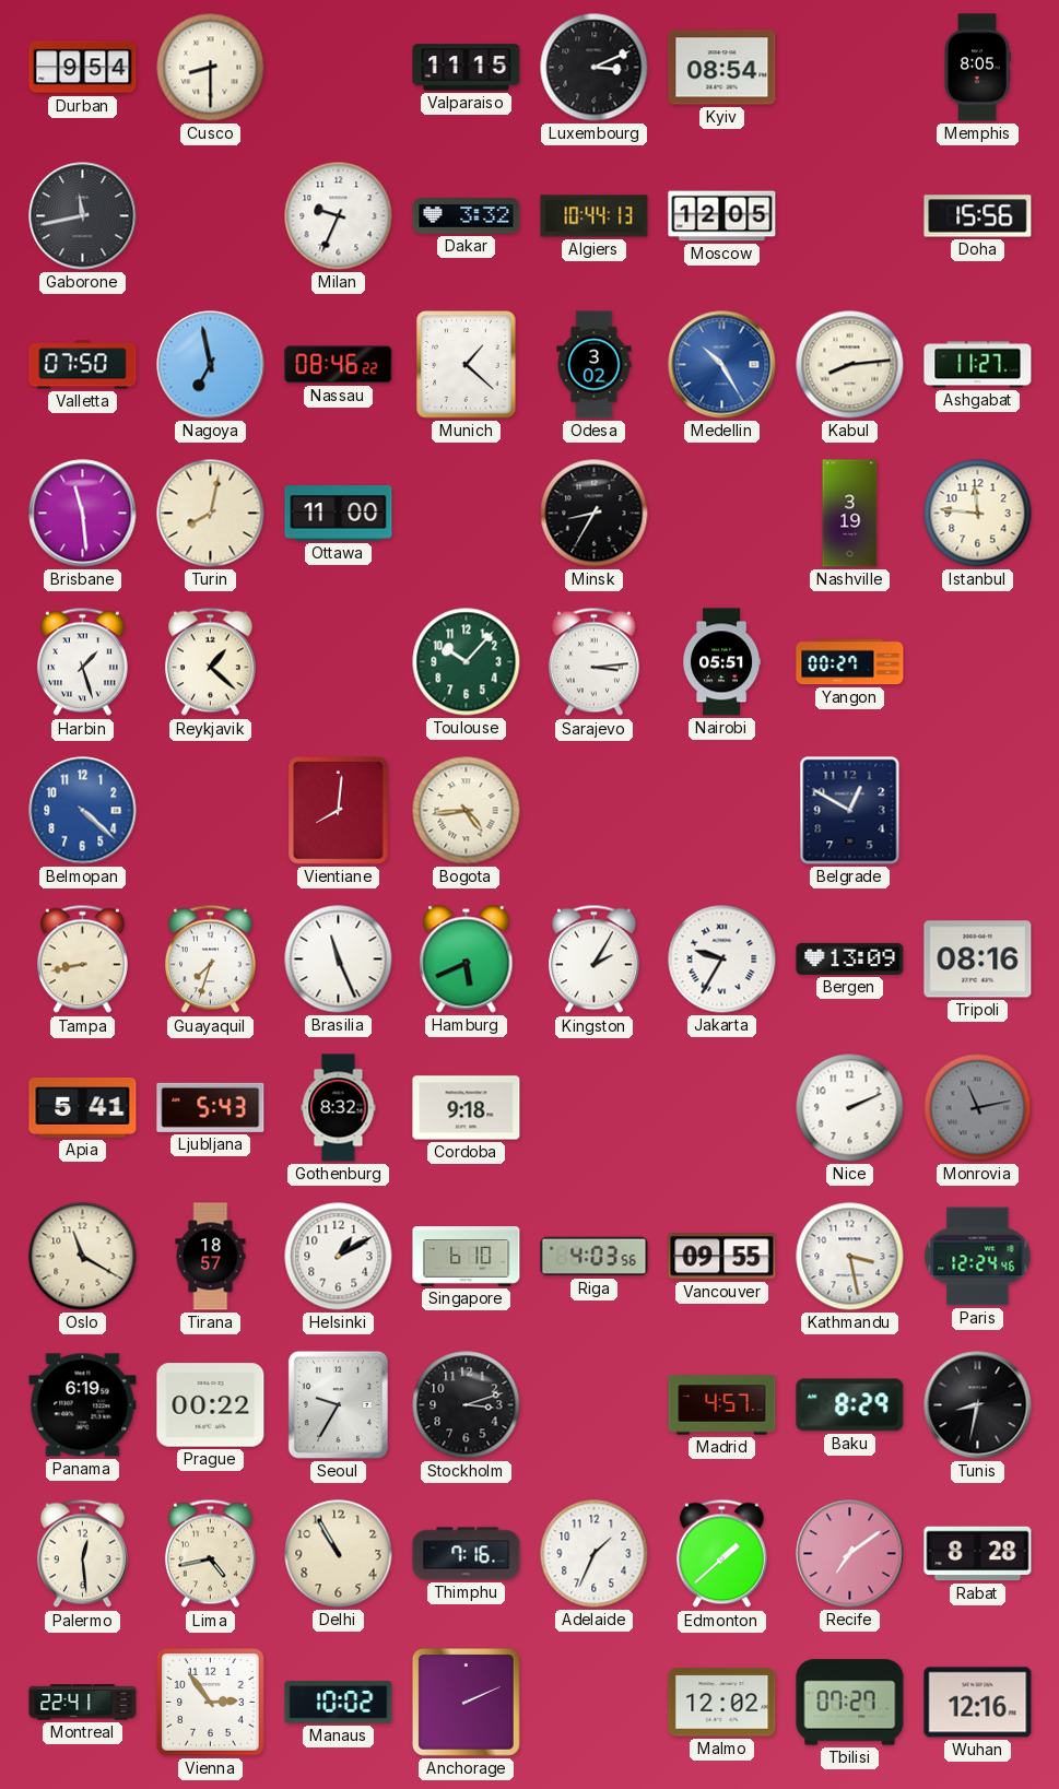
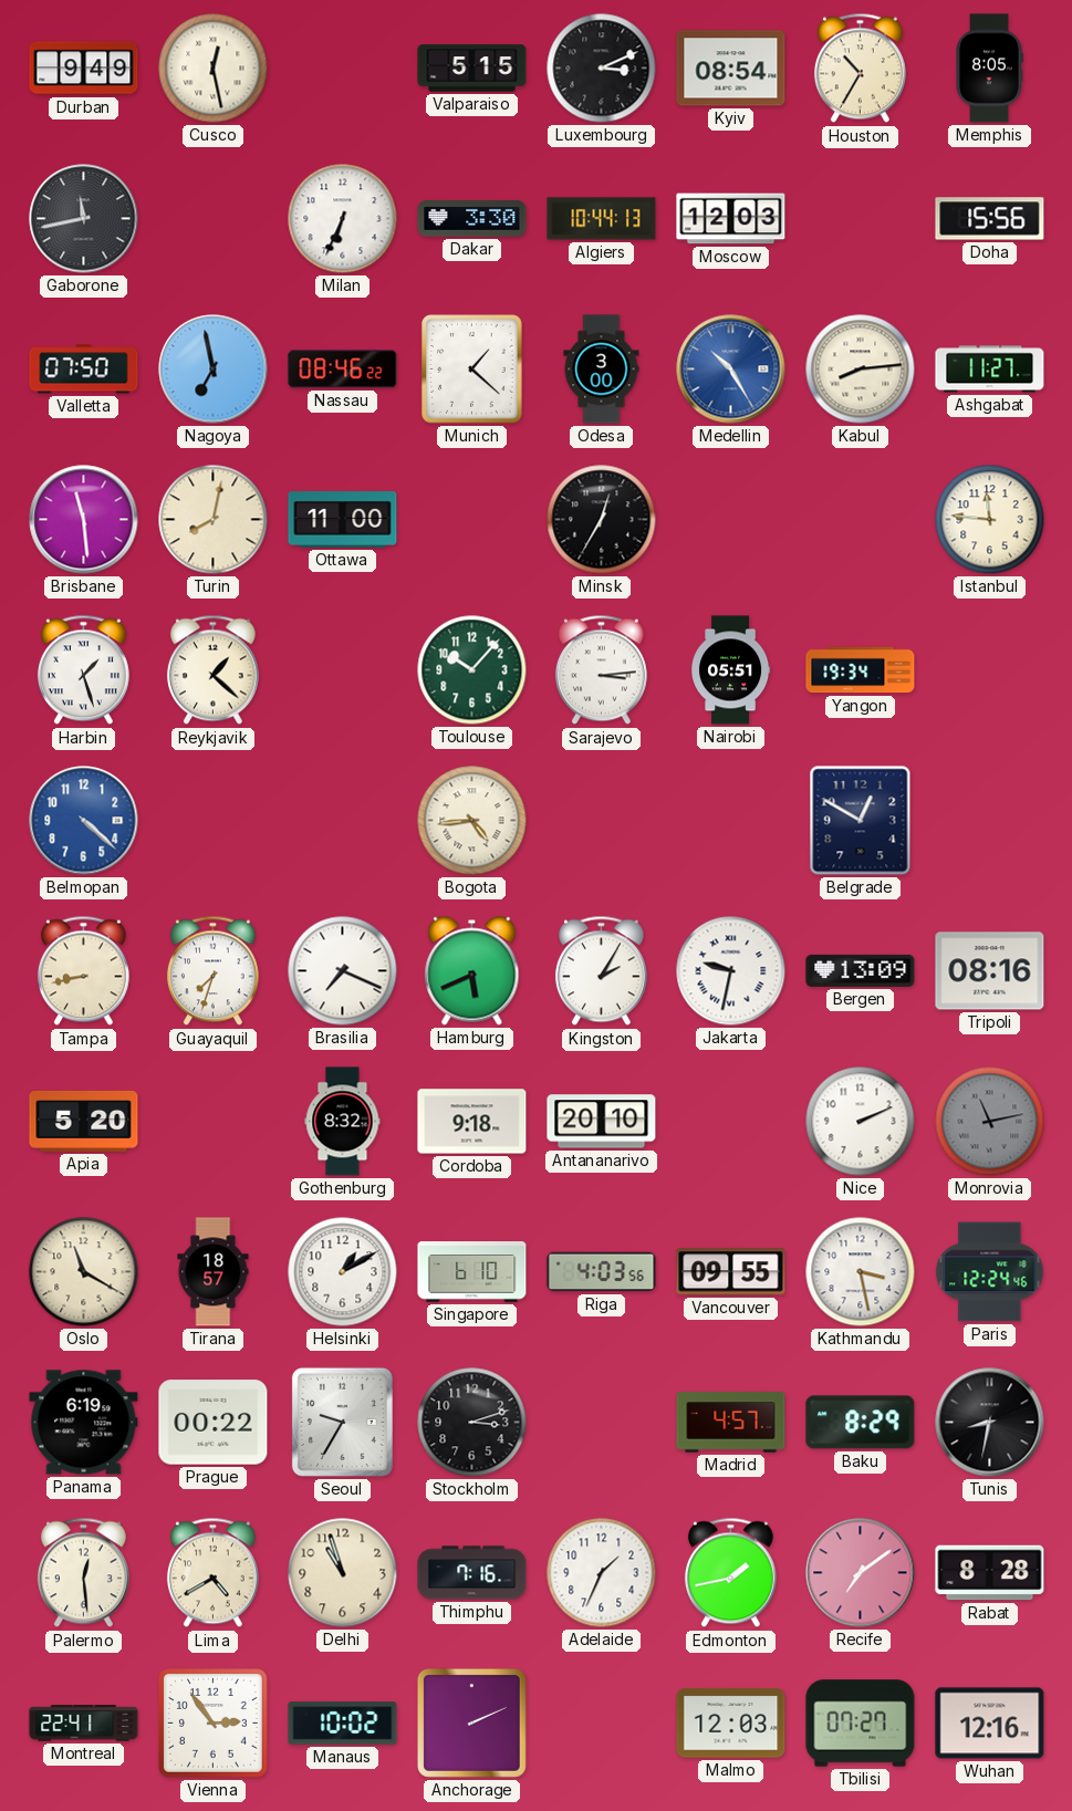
Durban: 9:54 -> 9:49 (84, 69)
Cusco: 8:30 -> 12:28 (214, 69)
Valparaiso: 11:15 -> 5:15 (472, 69)
Houston: none -> 10:35 (860, 69)
Milan: 9:34 -> 6:34 (343, 219)
Dakar: 3:32 -> 3:30 (472, 219)
Moscow: 12:05 -> 12:03 (731, 219)
Odesa: 3:02 -> 3:00 (602, 370)
Minsk: 8:35 -> 12:35 (602, 520)
Nashville: 3:19 -> none (850, 514)
Yangon: 00:27 -> 19:34 (861, 670)
Vientiane: 8:01 -> none (339, 811)
Brasilia: 11:26 -> 7:19 (343, 971)
Jakarta: 9:35 -> 9:32 (731, 971)
Apia: 5:41 -> 5:20 (84, 1121)
Ljubljana: 5:43 -> none (211, 1107)
Antananarivo: none -> 20:10 (602, 1122)
Lima: 4:43 -> 4:40 (212, 1573)
Delhi: 10:55 -> 10:57 (343, 1573)
Edmonton: 1:38 -> 1:43 (730, 1573)
Malmo: 12:02 -> 12:03 (731, 1724)
